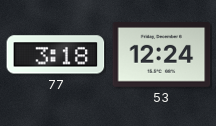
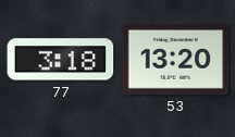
53: 12:24 -> 13:20 (176, 60)
